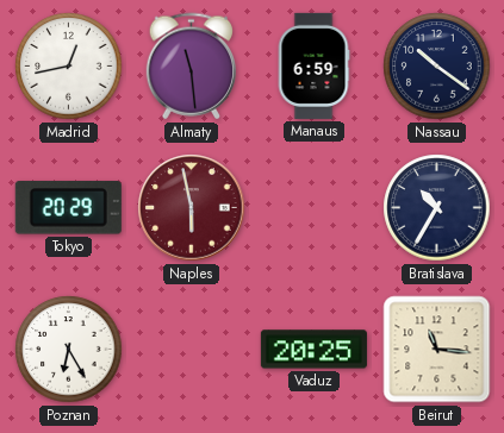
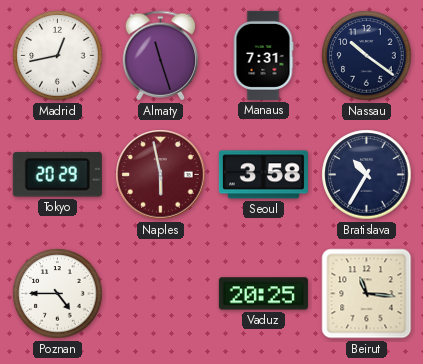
Almaty: 11:29 -> 11:27 (161, 56)
Manaus: 6:59 -> 7:31 (263, 55)
Seoul: none -> 3:58 (263, 175)
Poznan: 6:25 -> 4:45 (58, 294)
